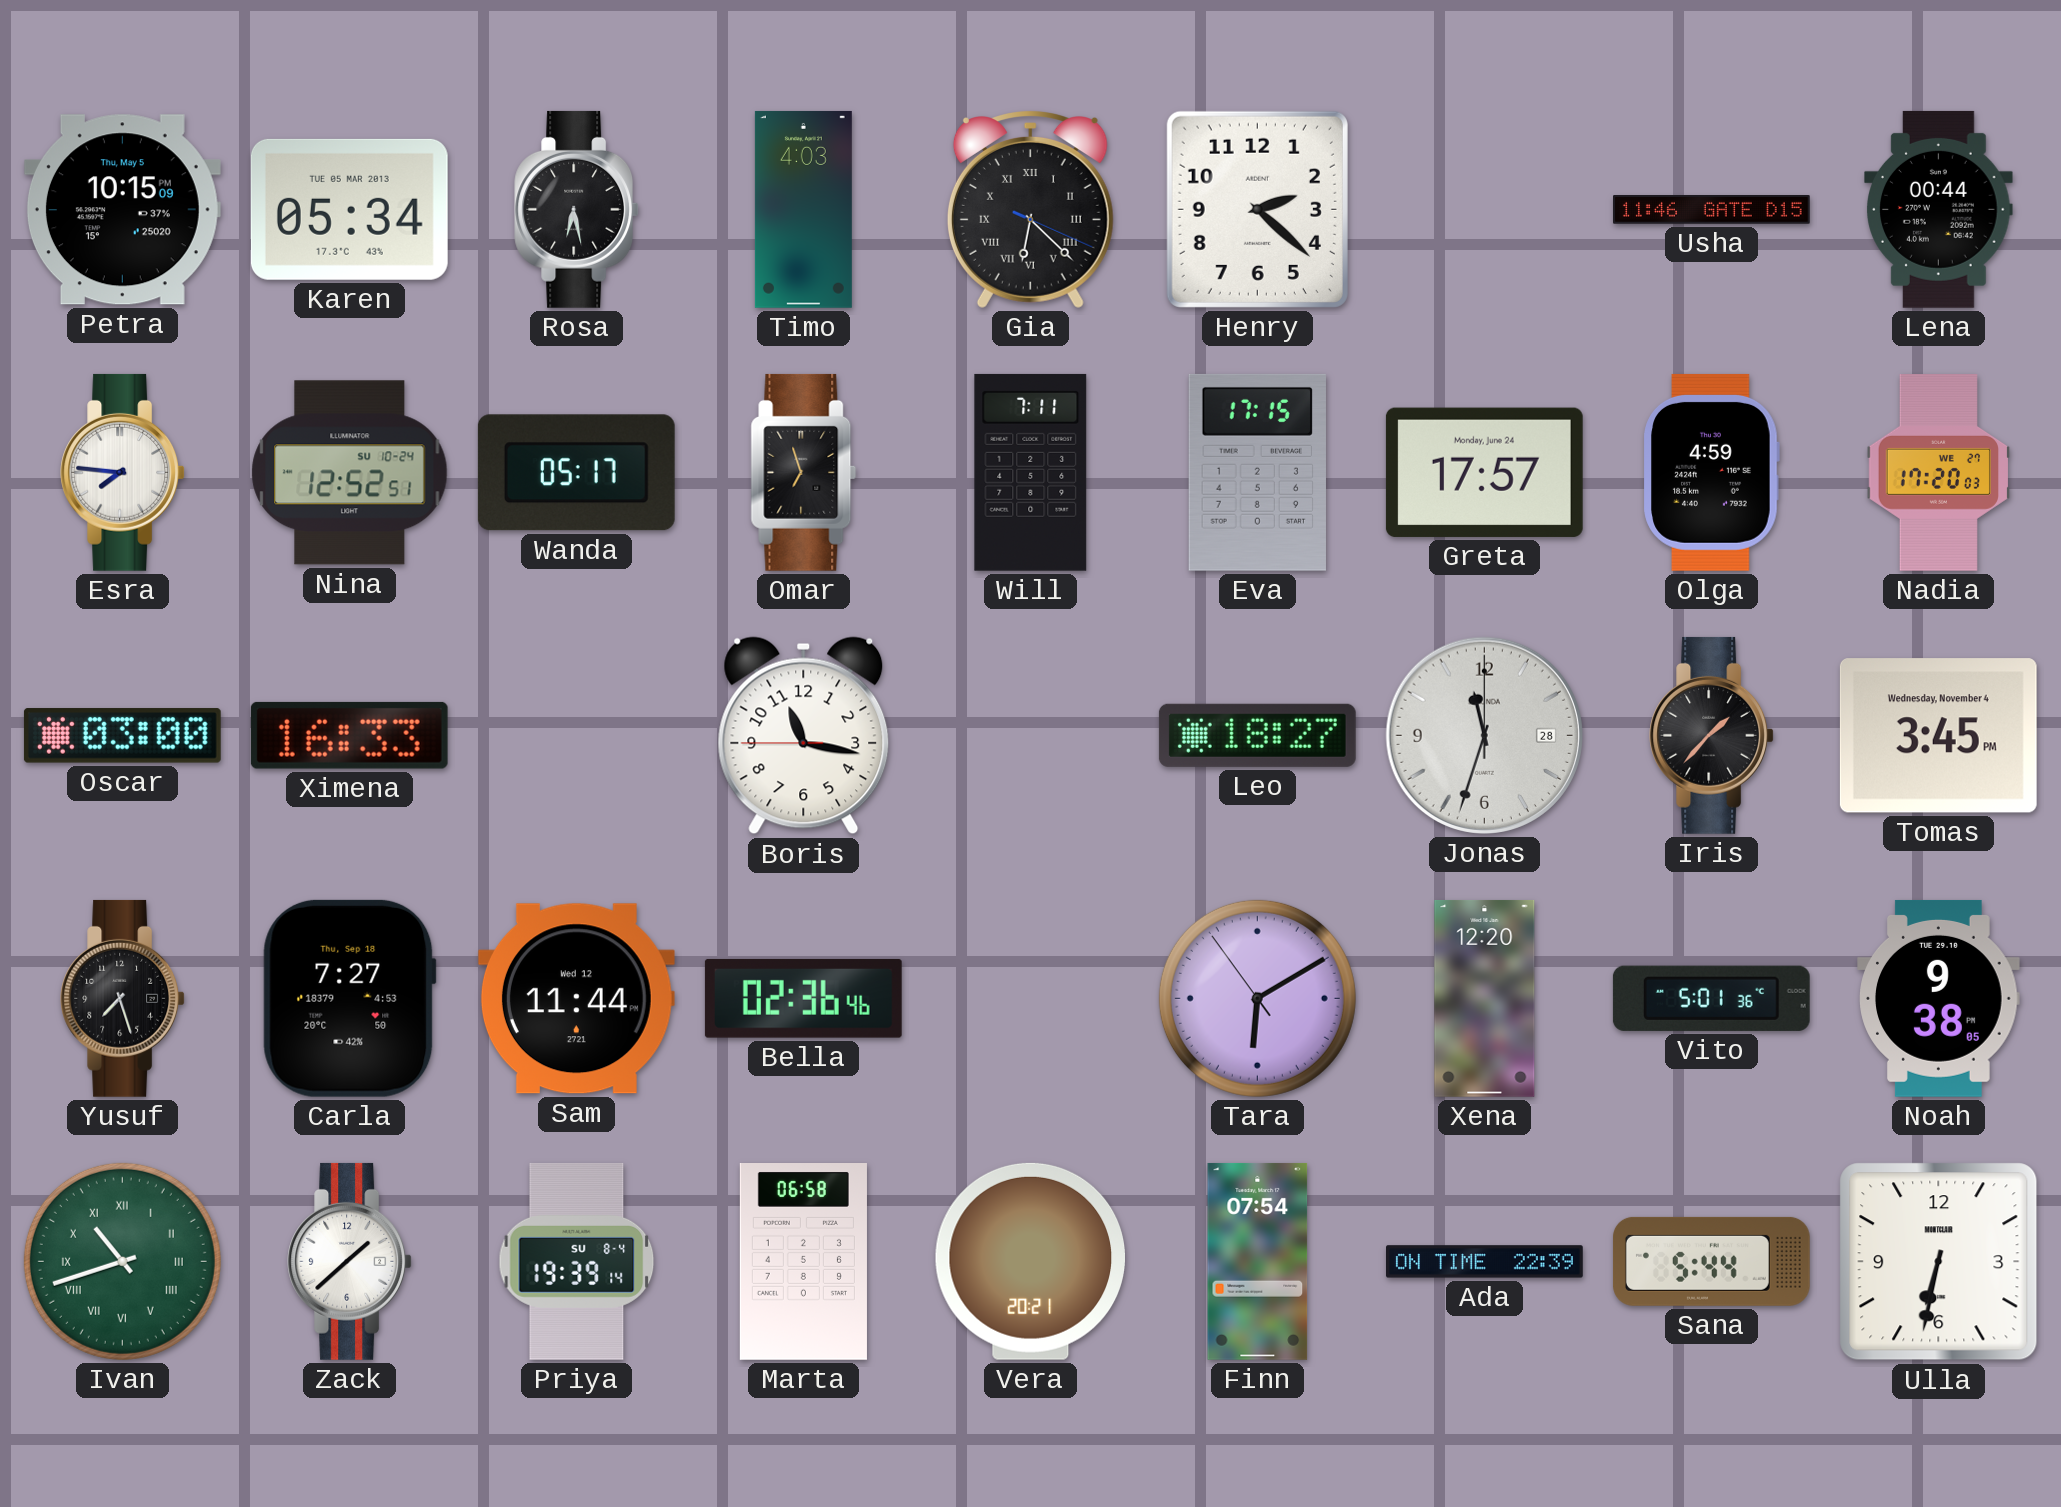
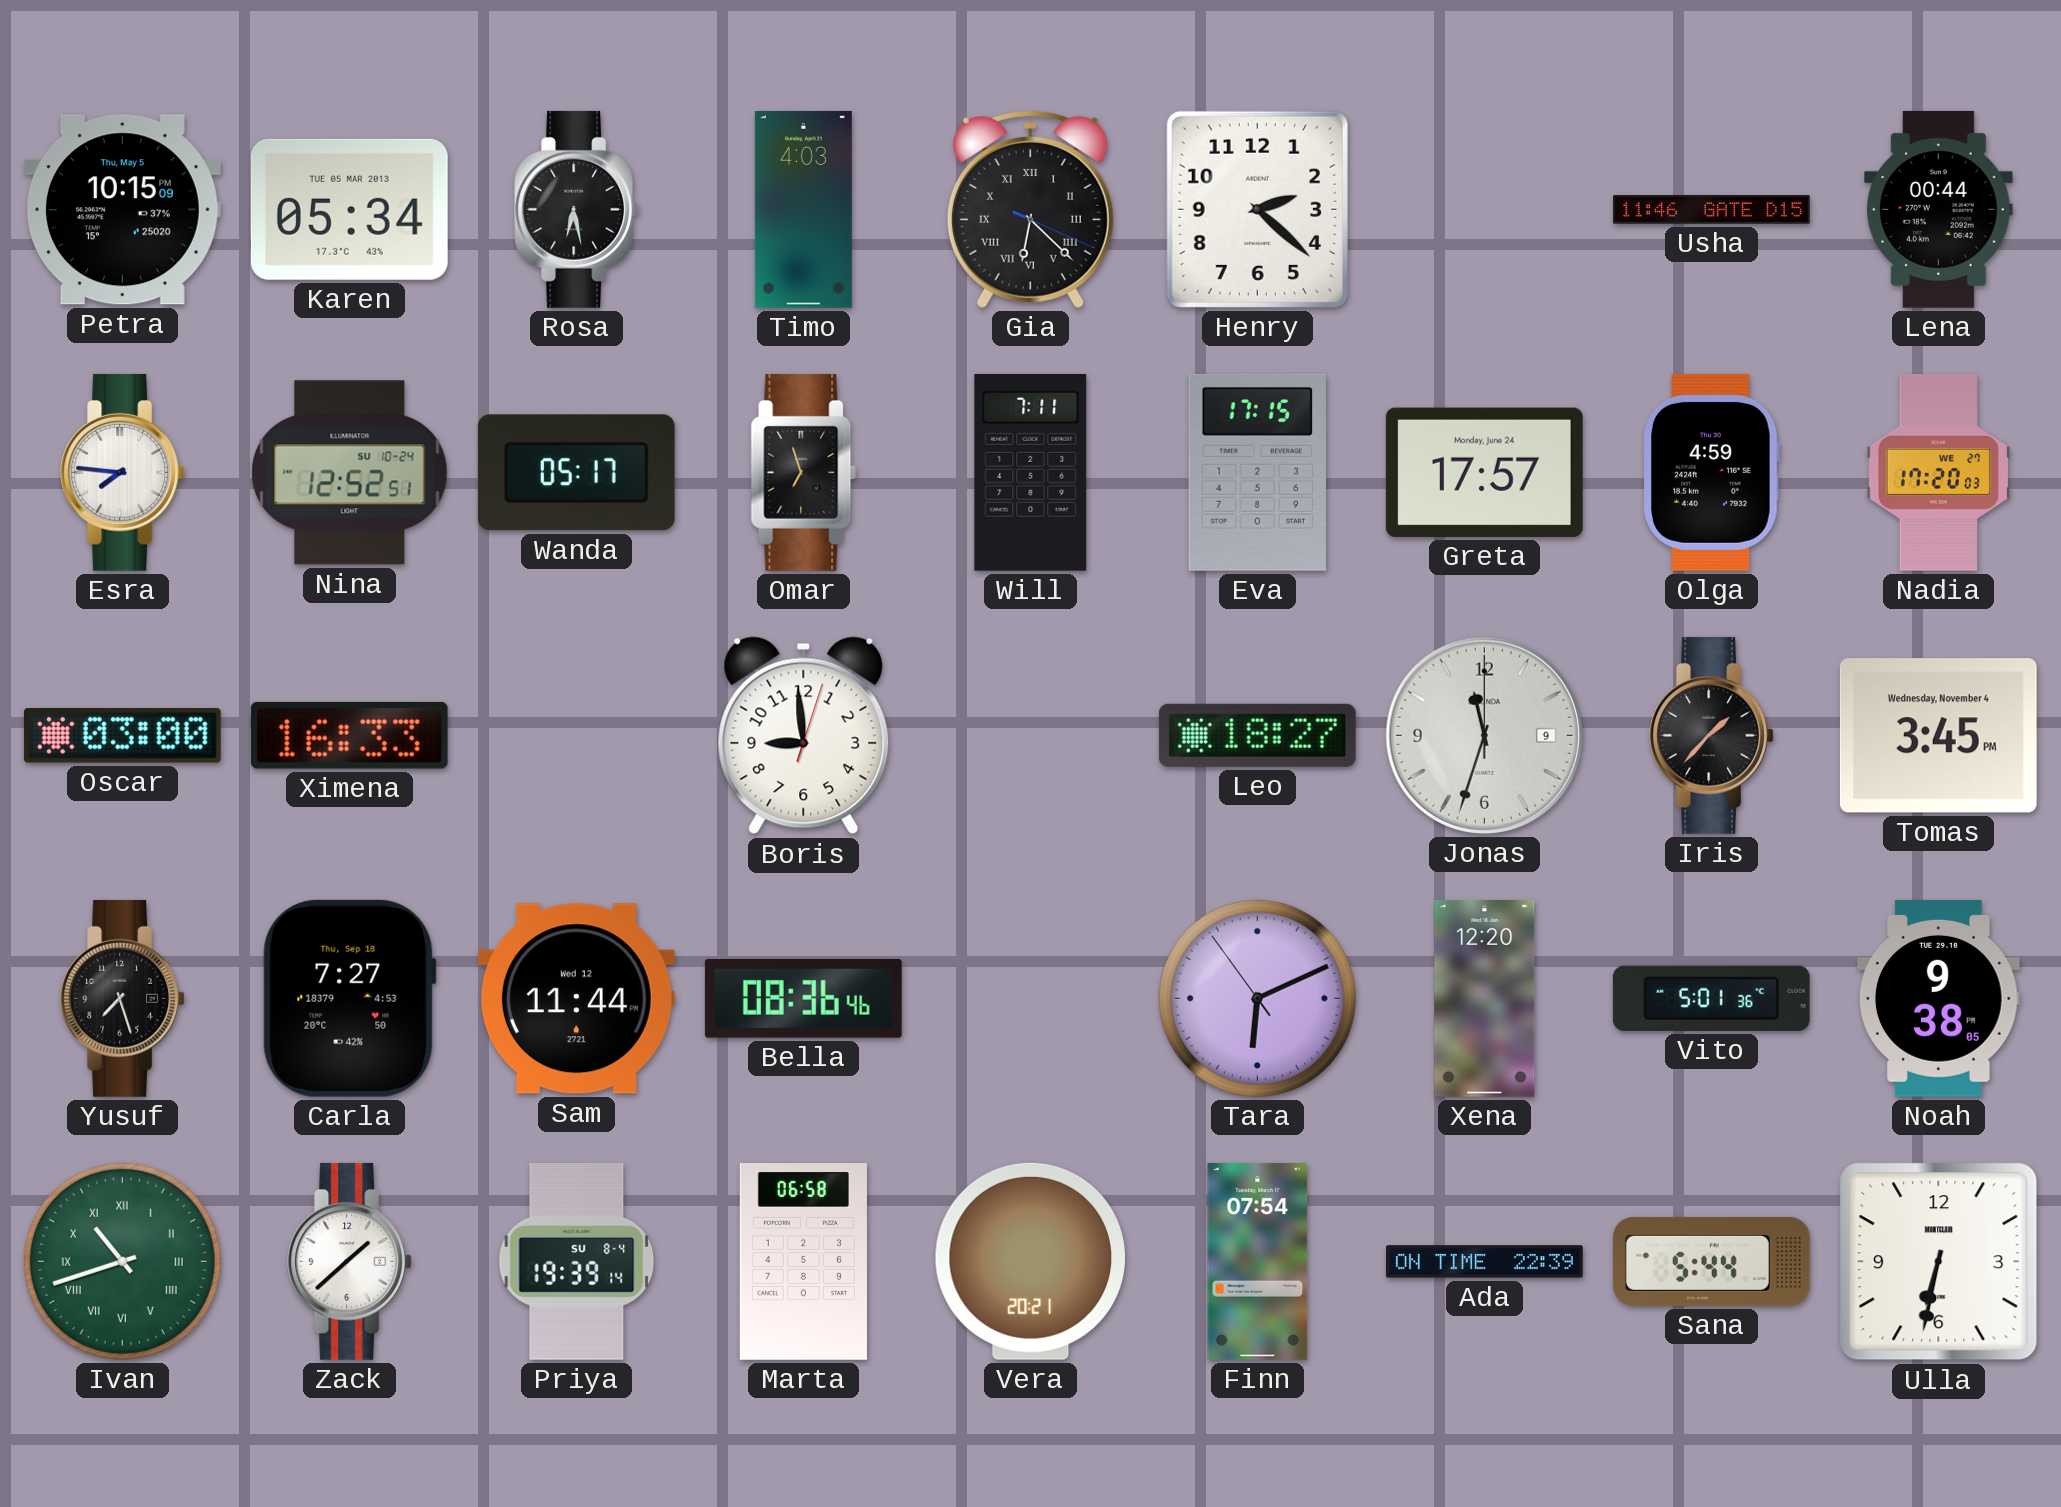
Boris: 11:16 -> 8:59 (804, 736)
Jonas date: 28 -> 9 (1484, 735)
Bella: 02:36 -> 08:36 (803, 998)
Tara: 6:09 -> 6:10 (1257, 998)
